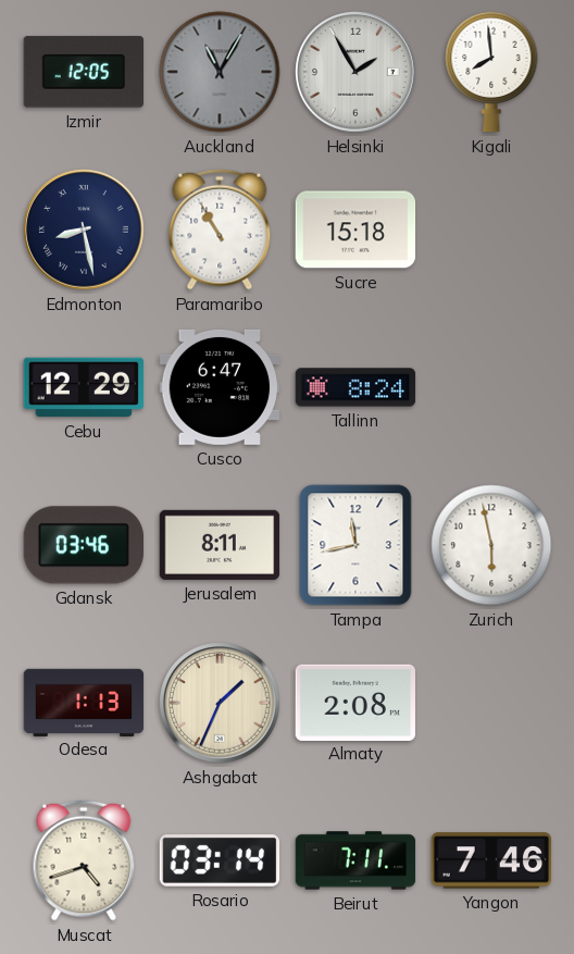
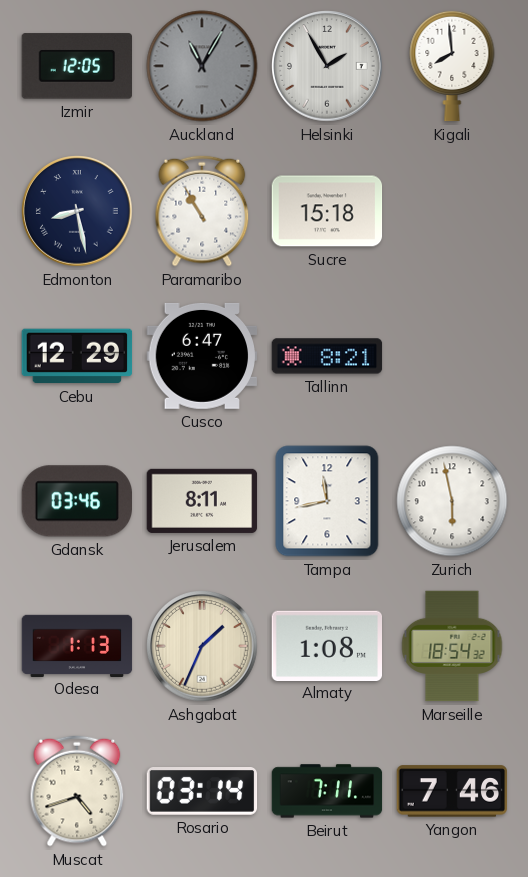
Tallinn: 8:24 -> 8:21 (327, 356)
Almaty: 2:08 -> 1:08 (327, 645)
Marseille: none -> 18:54 (452, 646)
